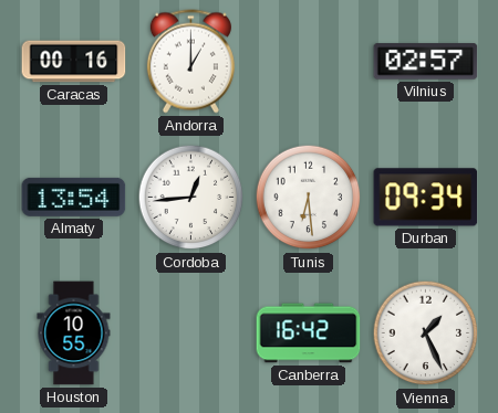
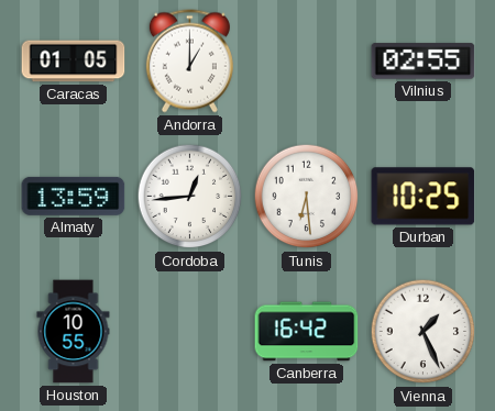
Caracas: 00:16 -> 01:05 (74, 62)
Vilnius: 02:57 -> 02:55 (424, 62)
Almaty: 13:54 -> 13:59 (74, 196)
Durban: 09:34 -> 10:25 (424, 197)
